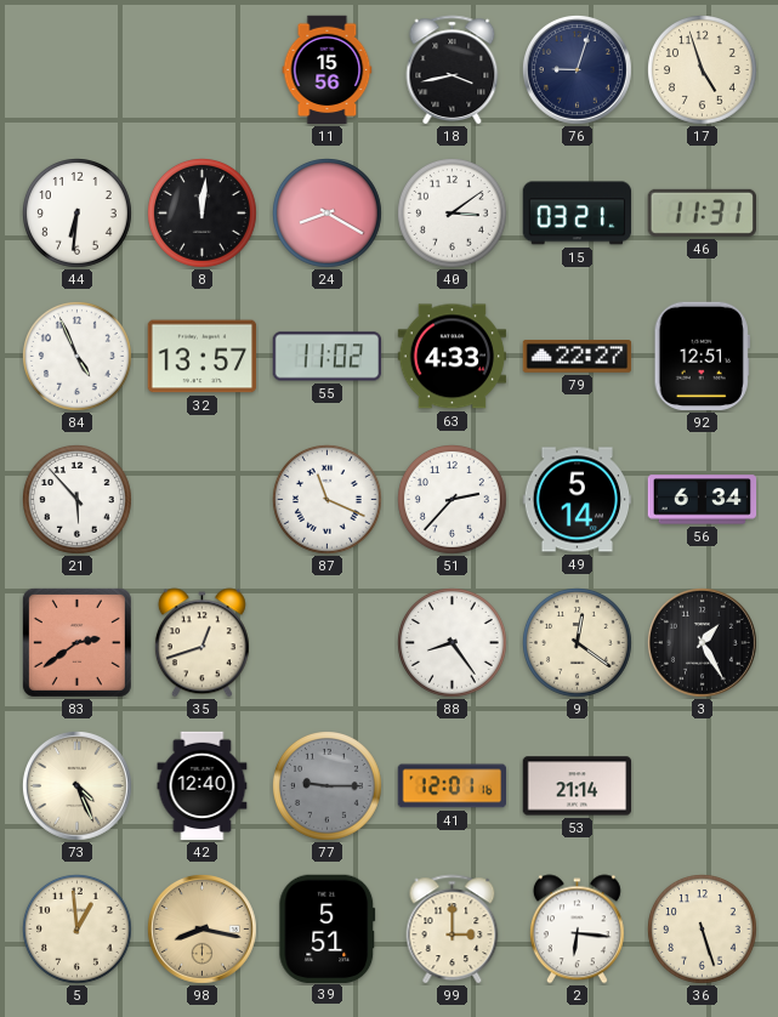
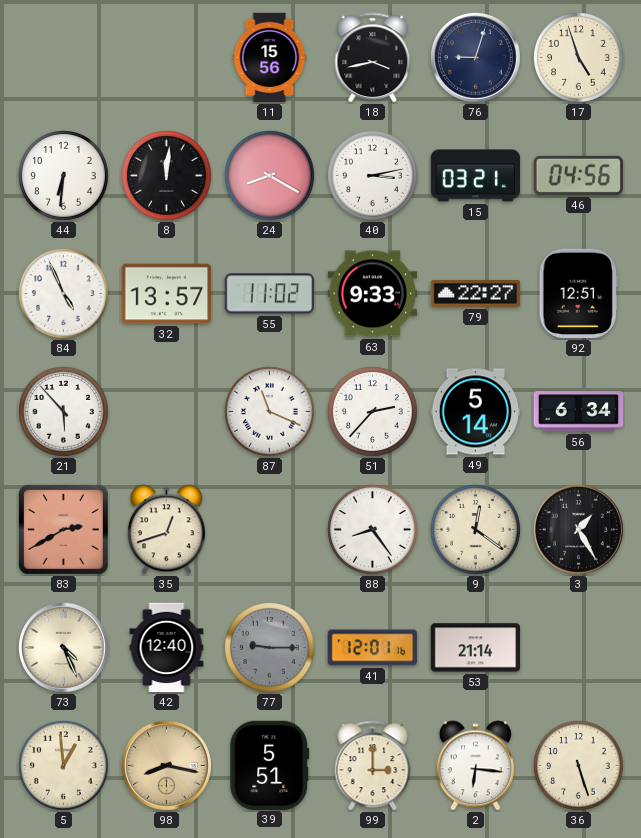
40: 3:09 -> 3:13 (373, 176)
46: 11:31 -> 04:56 (578, 175)
63: 4:33 -> 9:33 (373, 294)
83: 2:39 -> 2:40 (63, 529)
